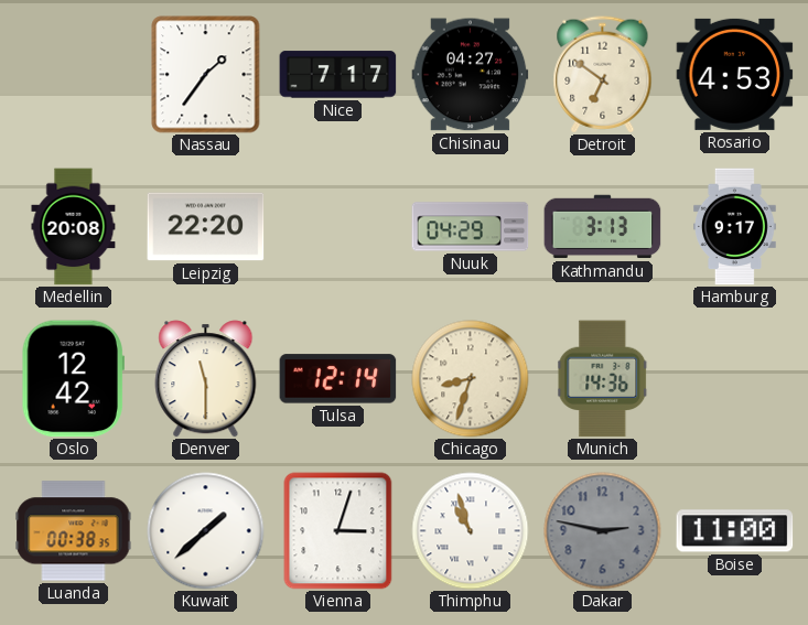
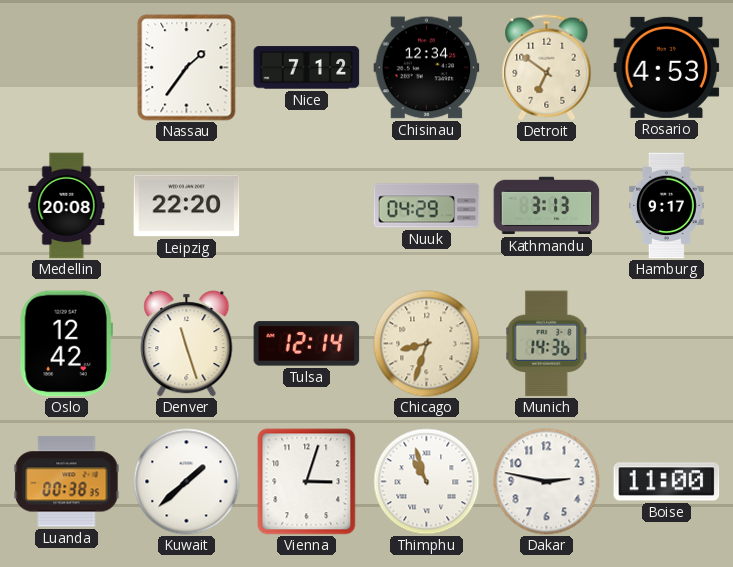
Nice: 7:17 -> 7:12 (307, 68)
Chisinau: 04:27 -> 12:34 (427, 68)
Denver: 11:30 -> 11:27 (187, 344)
Dakar dial: grey -> white (547, 482)
